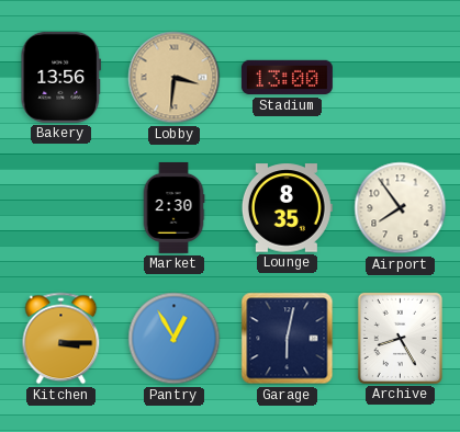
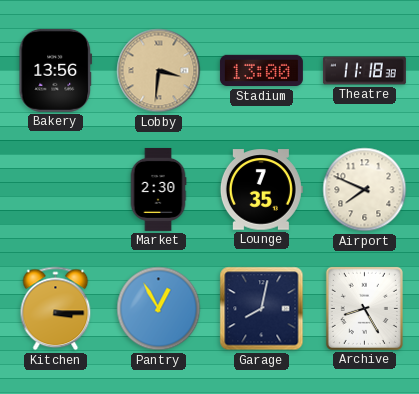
Theatre: none -> 11:18 (364, 71)
Lounge: 8:35 -> 7:35 (261, 190)
Airport: 7:54 -> 7:49 (365, 190)
Garage: 6:02 -> 8:02 (262, 309)
